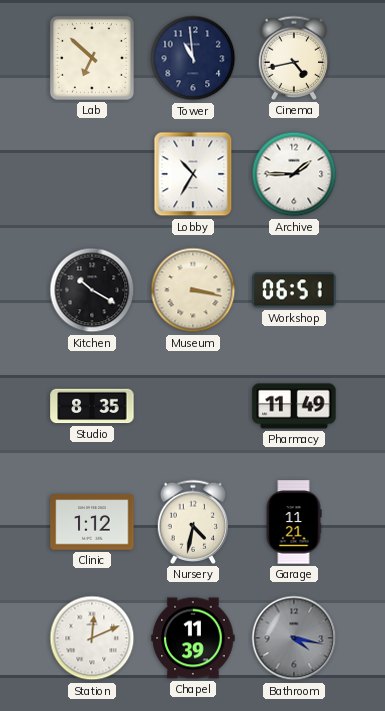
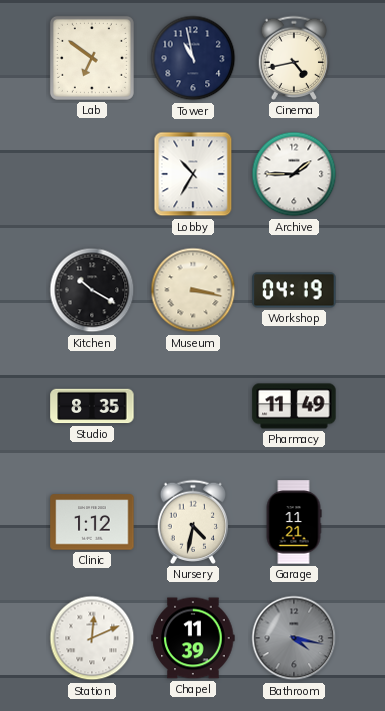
Lab: 6:52 -> 6:51 (92, 58)
Tower: 10:59 -> 10:58 (193, 58)
Workshop: 06:51 -> 04:19 (294, 290)
